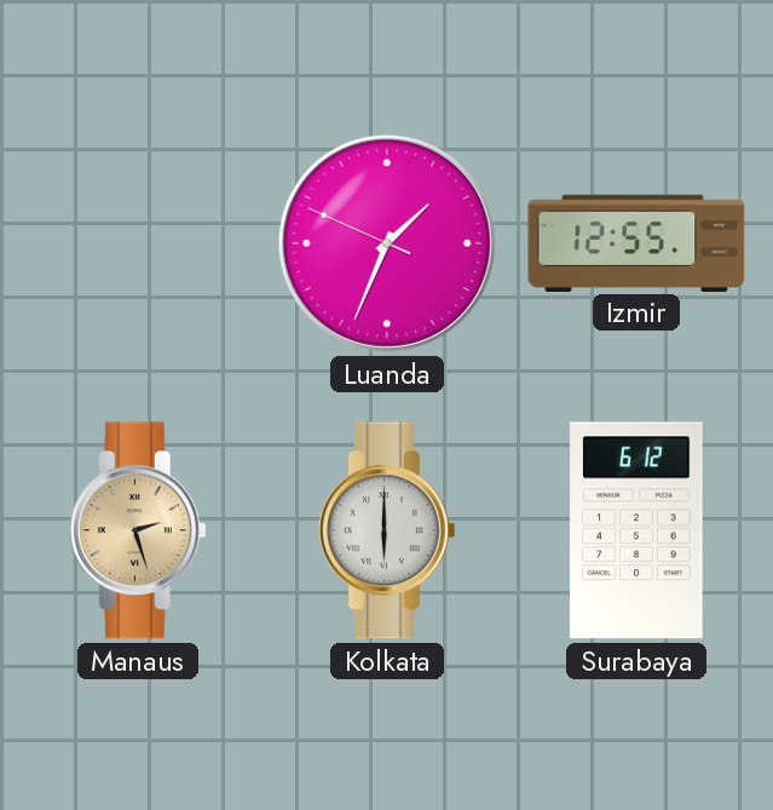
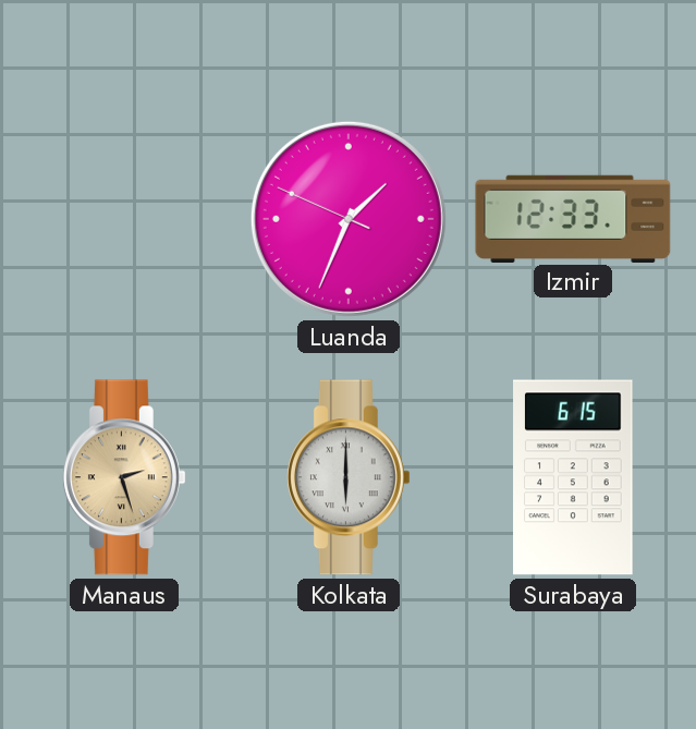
Izmir: 12:55 -> 12:33 (573, 218)
Surabaya: 6:12 -> 6:15 (573, 477)
